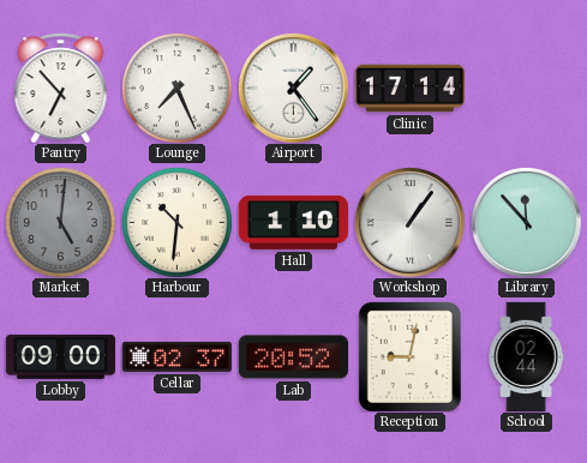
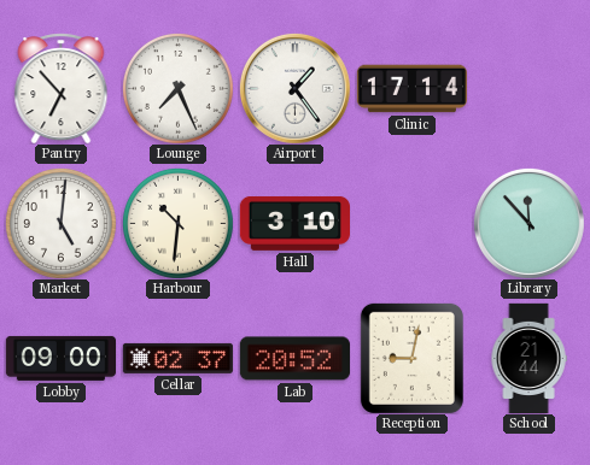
Market dial: grey -> white (60, 223)
Hall: 1:10 -> 3:10 (294, 223)
Workshop: 1:06 -> none (409, 222)
School: 02:44 -> 21:44 (528, 358)
